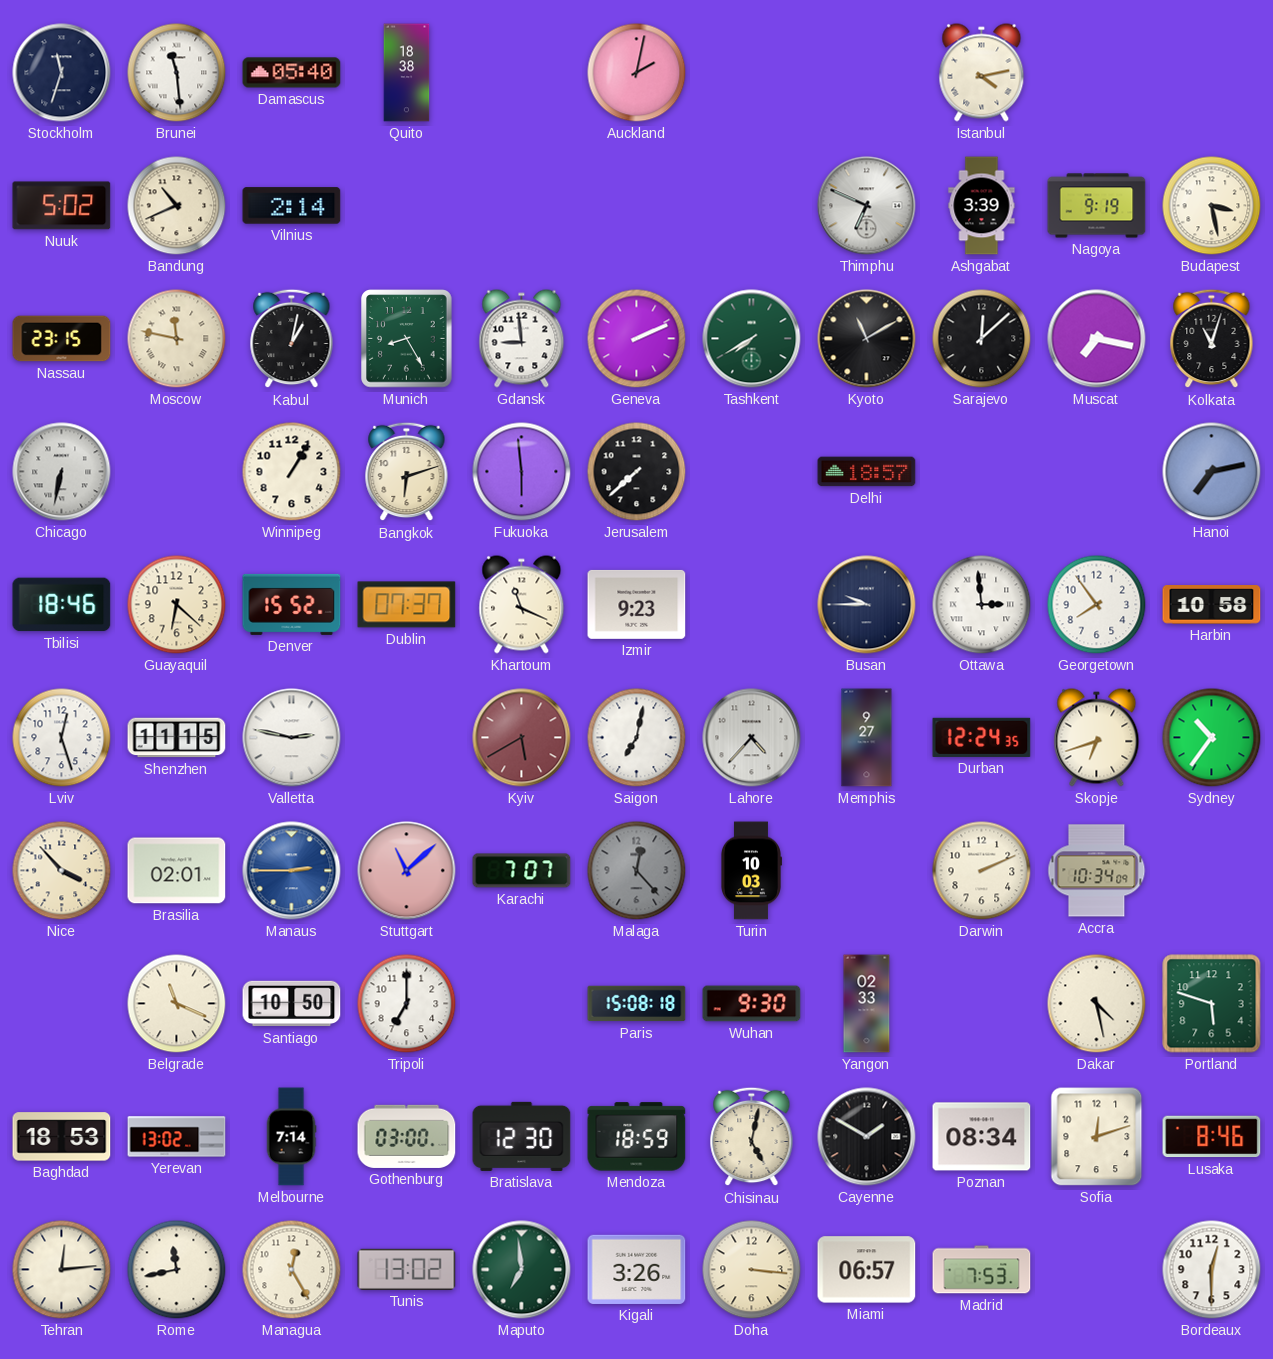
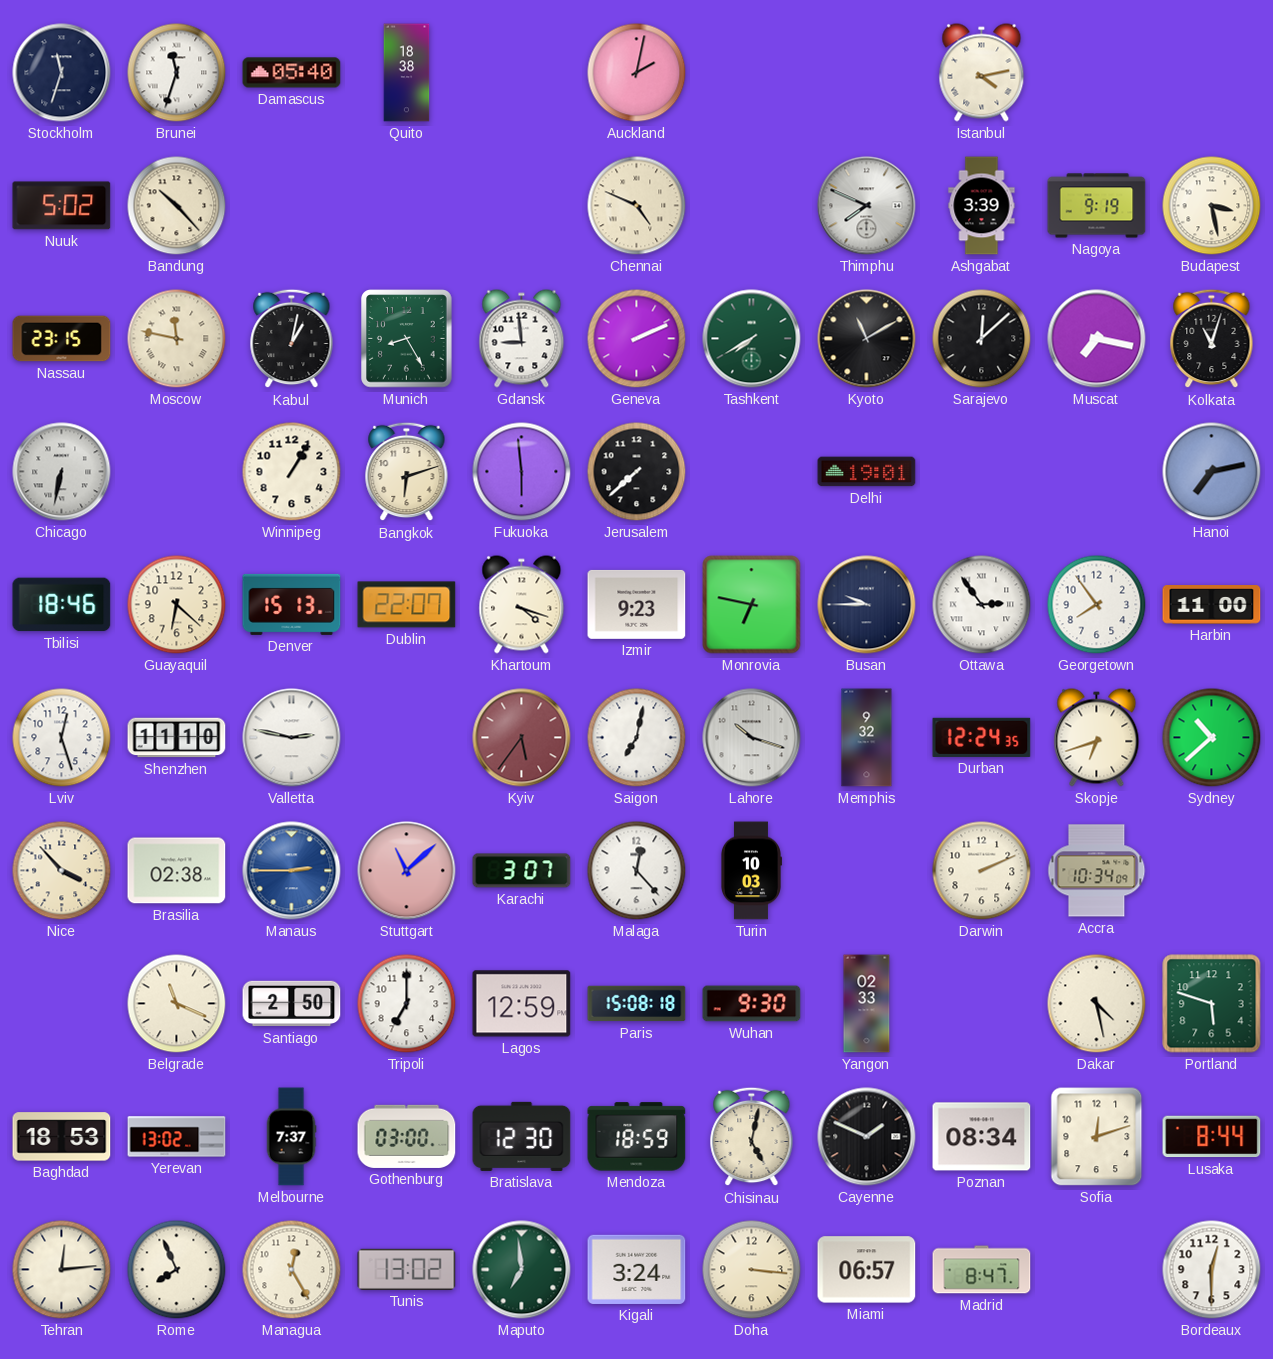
Brunei: 11:29 -> 11:33 (177, 73)
Bandung: 10:41 -> 10:23 (177, 206)
Vilnius: 2:14 -> none (292, 206)
Chennai: none -> 4:49 (637, 206)
Thimphu: 6:49 -> 7:49 (867, 206)
Delhi: 18:57 -> 19:01 (867, 472)
Denver: 15:52 -> 15:13 (292, 604)
Dublin: 07:37 -> 22:07 (407, 605)
Khartoum: 11:19 -> 4:18 (522, 605)
Monrovia: none -> 6:47 (752, 605)
Ottawa: 2:59 -> 2:54 (982, 605)
Harbin: 10:58 -> 11:00 (1212, 605)
Shenzhen: 11:15 -> 11:10 (177, 738)
Kyiv: 5:40 -> 5:36 (522, 738)
Lahore: 4:37 -> 10:18 (752, 738)
Memphis: 9:27 -> 9:32 (867, 738)
Sydney: 10:36 -> 10:38 (1212, 738)
Brasilia: 02:01 -> 02:38 (177, 871)
Karachi: 7:07 -> 3:07 (522, 871)
Malaga dial: grey -> white (637, 871)
Santiago: 10:50 -> 2:50 (292, 1004)
Lagos: none -> 12:59 (522, 1004)
Melbourne: 7:14 -> 7:37 (291, 1137)
Cayenne: 1:50 -> 1:49 (867, 1137)
Lusaka: 8:46 -> 8:44 (1212, 1137)
Rome: 11:43 -> 7:56 (177, 1270)
Kigali: 3:26 -> 3:24 (637, 1269)
Madrid: 7:53 -> 8:47 (982, 1270)
